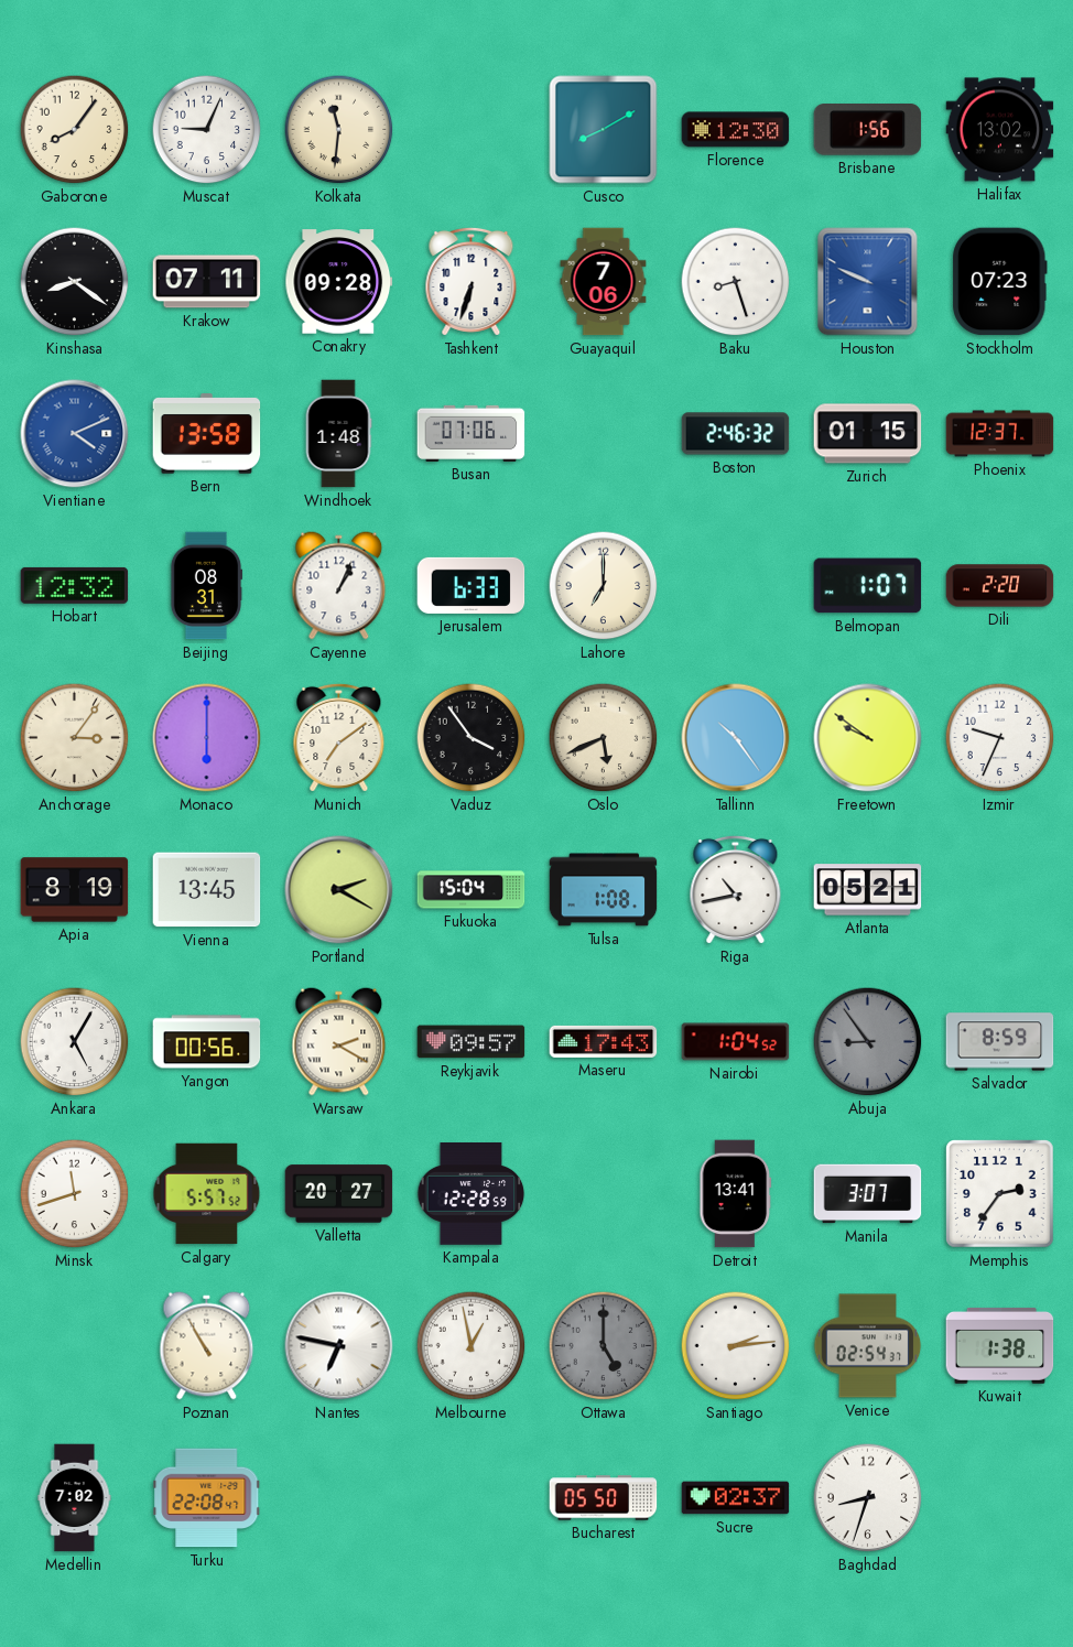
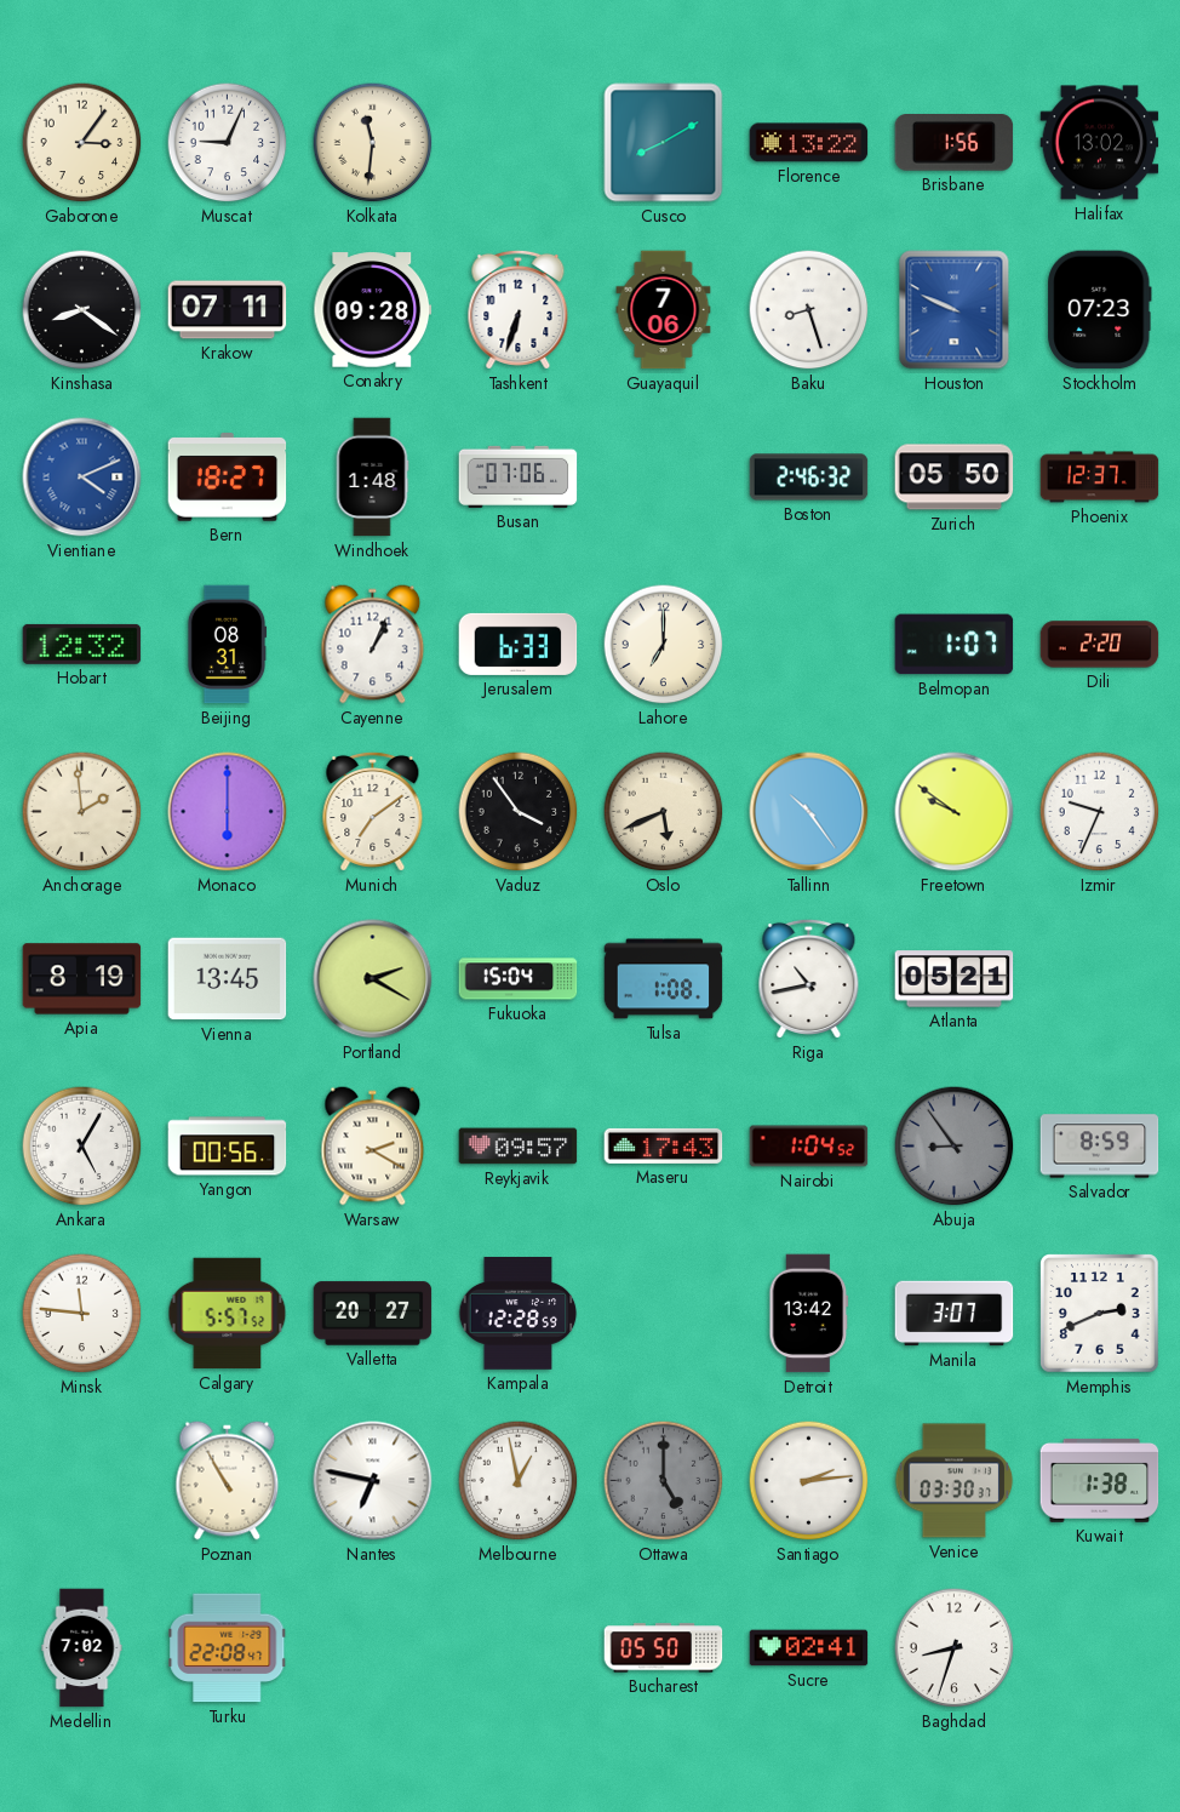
Gaborone: 8:06 -> 3:06 (82, 143)
Florence: 12:30 -> 13:22 (809, 143)
Bern: 13:58 -> 18:27 (228, 478)
Zurich: 01:15 -> 05:50 (955, 478)
Anchorage: 3:06 -> 1:59 (82, 812)
Minsk: 11:42 -> 11:46 (82, 1314)
Detroit: 13:41 -> 13:42 (809, 1314)
Memphis: 2:36 -> 2:41 (1100, 1314)
Venice: 02:54 -> 03:30 (955, 1481)
Sucre: 02:37 -> 02:41 (809, 1648)
